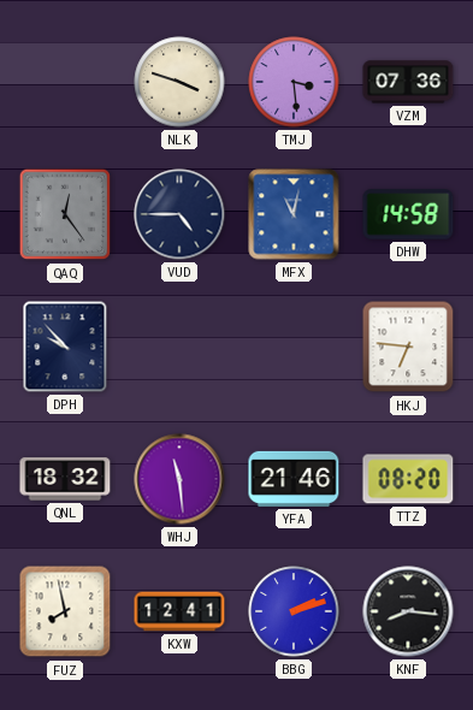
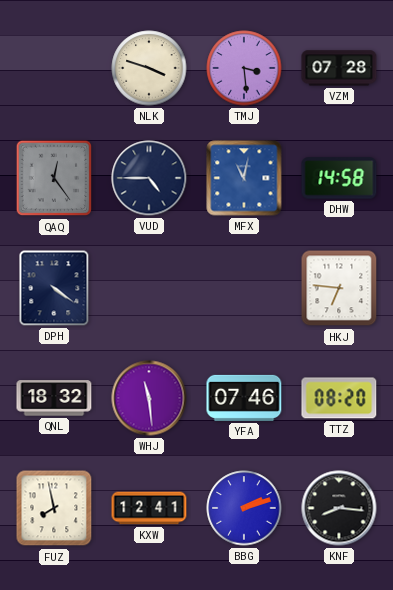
VZM: 07:36 -> 07:28 (339, 68)
DPH: 9:53 -> 4:21 (54, 288)
YFA: 21:46 -> 07:46 (244, 398)
